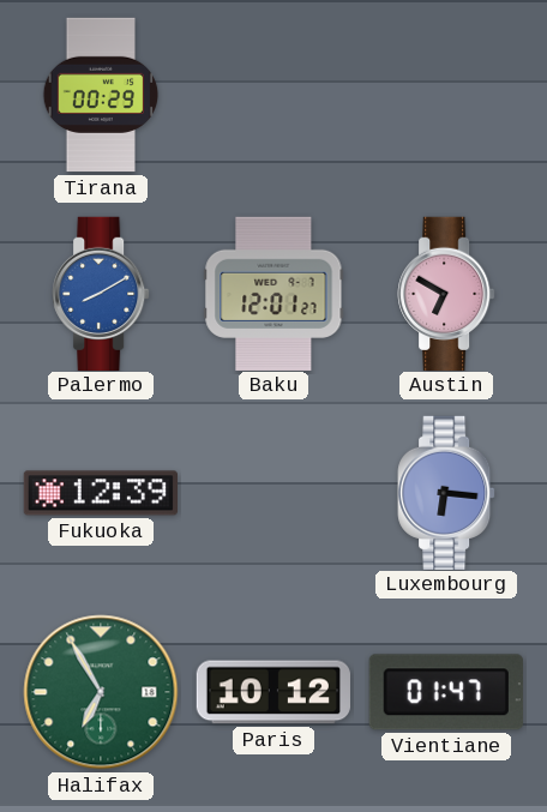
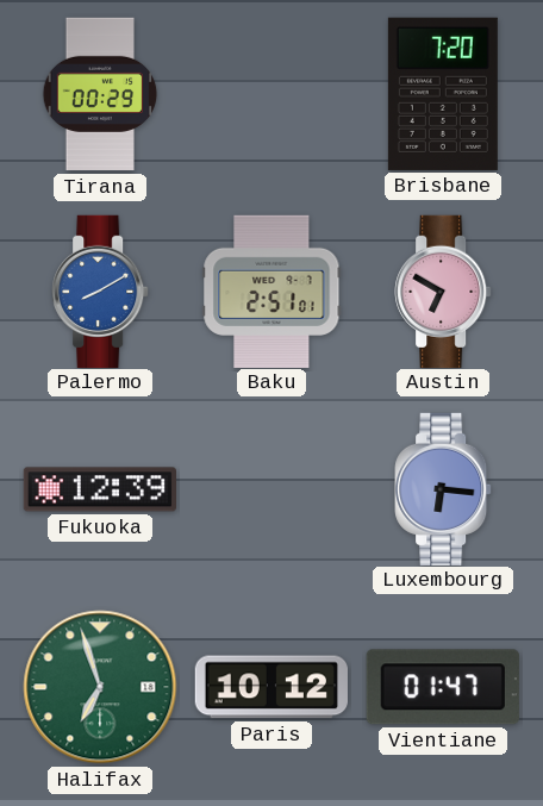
Brisbane: none -> 7:20 (443, 94)
Baku: 12:01 -> 2:51 (271, 290)
Halifax: 6:55 -> 6:57 (100, 687)
